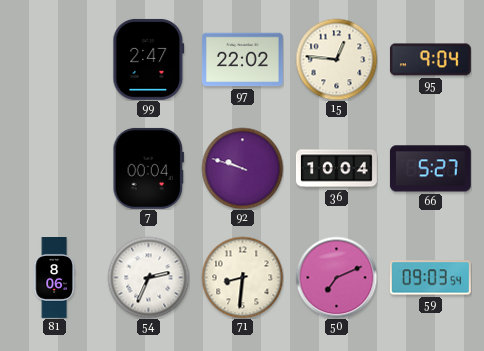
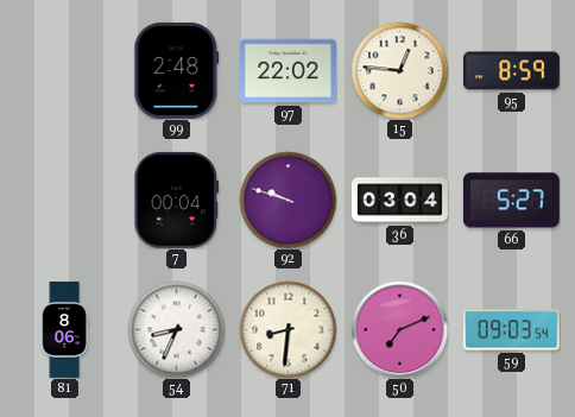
99: 2:47 -> 2:48 (177, 70)
95: 9:04 -> 8:59 (511, 71)
36: 10:04 -> 03:04 (399, 201)
54: 2:34 -> 8:34 (176, 329)
